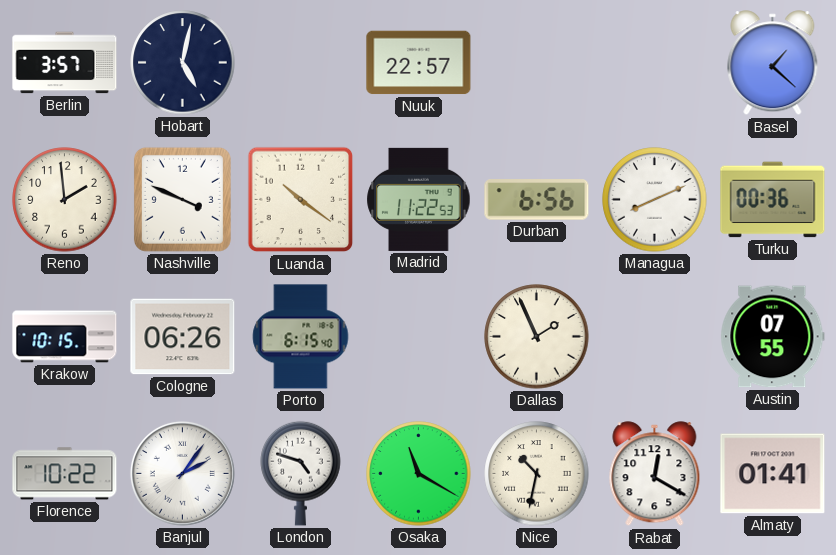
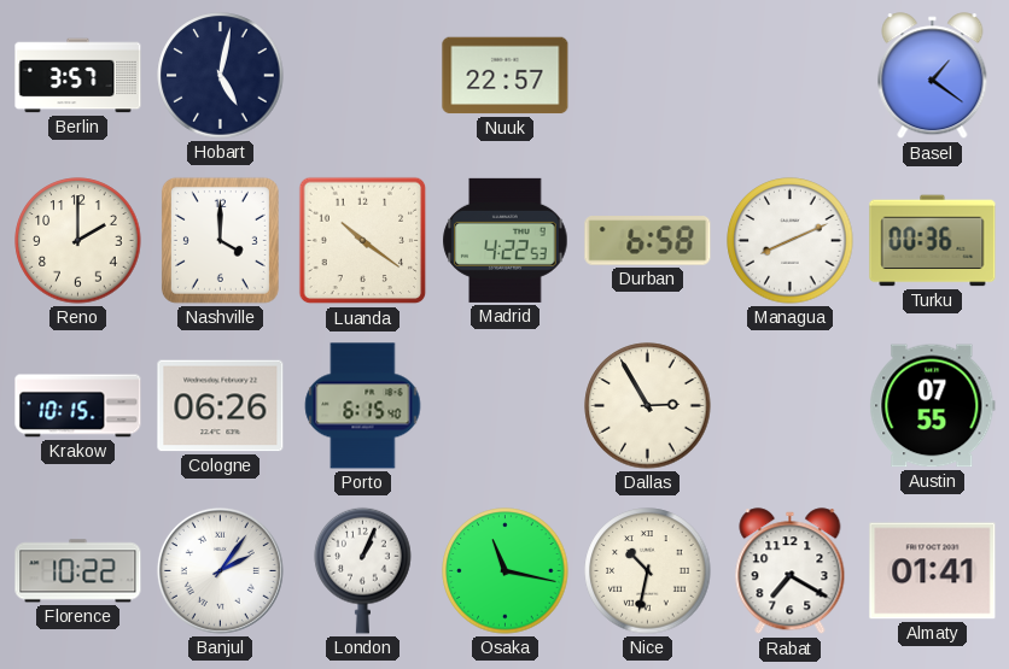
Basel: 1:22 -> 1:21 (933, 76)
Reno: 1:59 -> 2:00 (78, 241)
Nashville: 3:49 -> 4:00 (220, 240)
Madrid: 11:22 -> 4:22 (506, 240)
Durban: 6:56 -> 6:58 (648, 241)
Dallas: 1:56 -> 2:55 (648, 406)
London: 4:48 -> 1:04 (363, 570)
Osaka: 11:20 -> 11:17 (506, 571)
Rabat: 12:20 -> 7:20 (791, 571)
